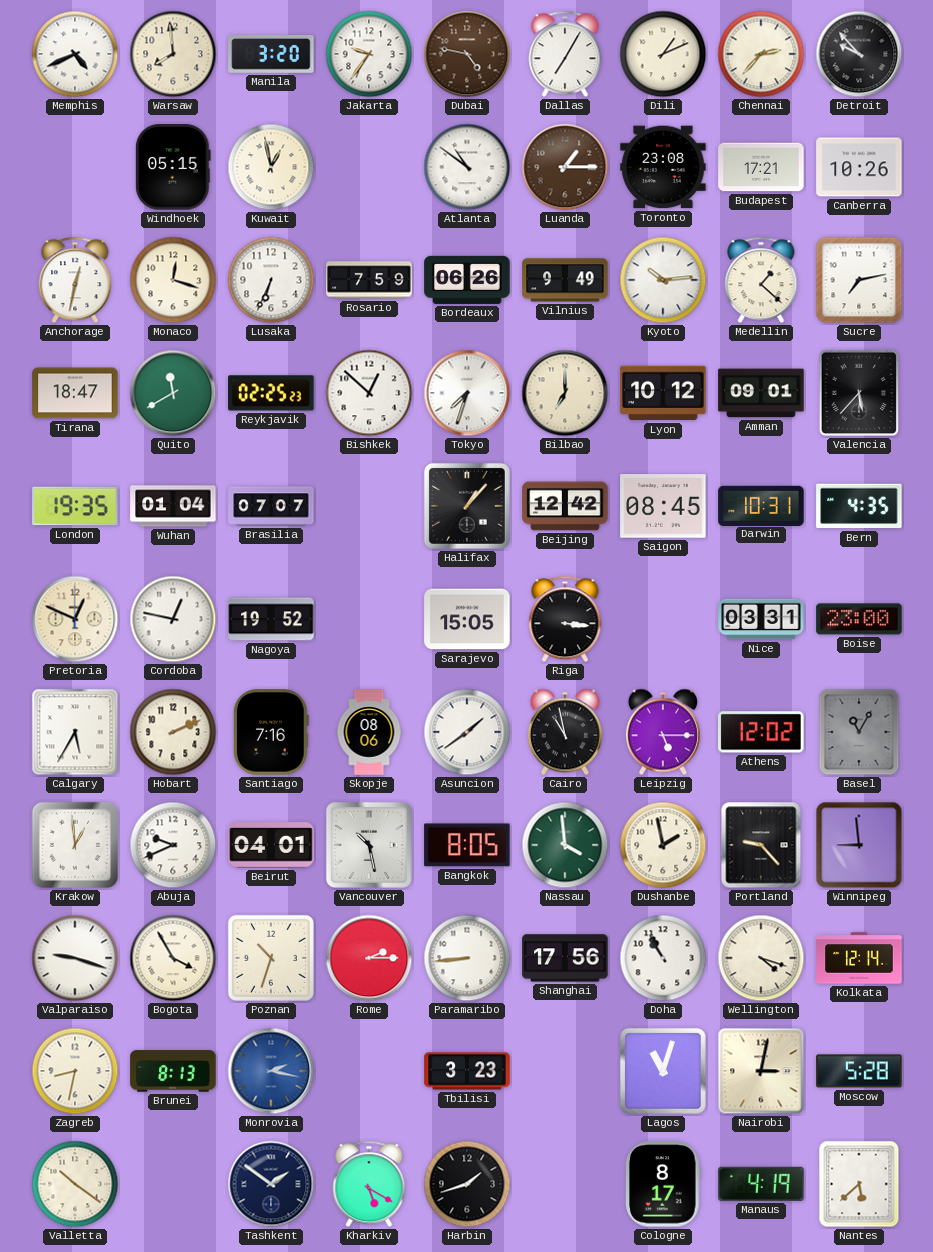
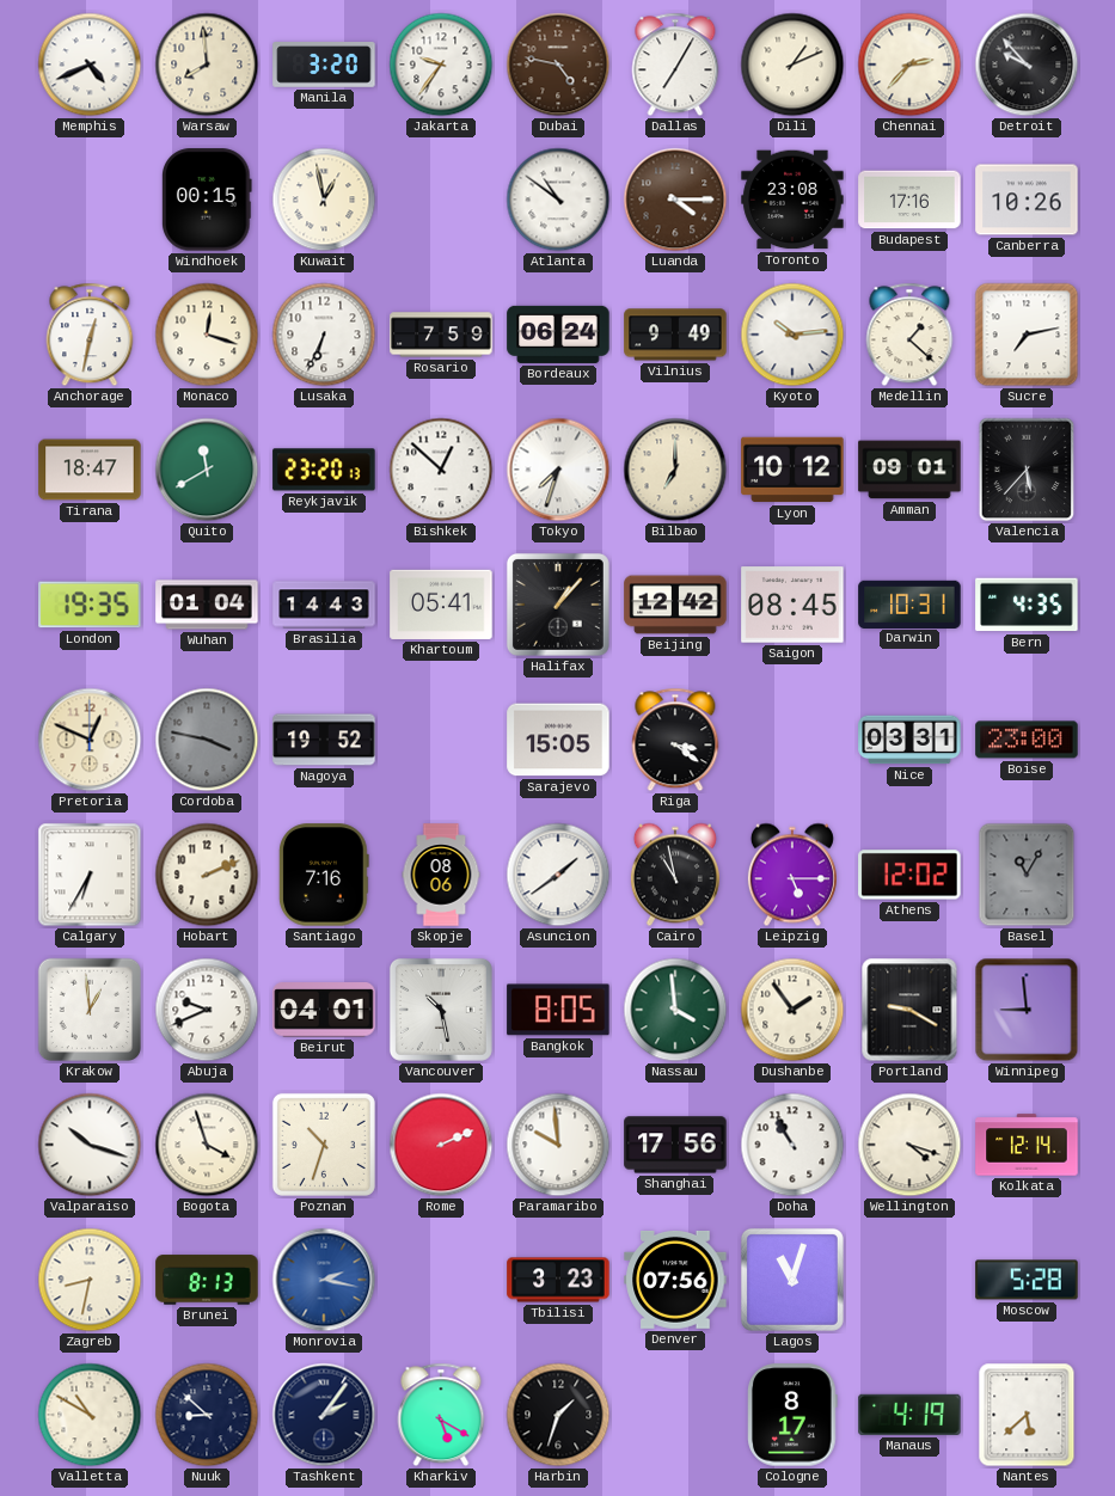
Windhoek: 05:15 -> 00:15 (207, 200)
Luanda: 1:15 -> 4:15 (675, 200)
Budapest: 17:21 -> 17:16 (909, 200)
Bordeaux: 06:26 -> 06:24 (558, 335)
Reykjavik: 02:25 -> 23:20 (324, 470)
Brasilia: 07:07 -> 14:43 (324, 605)
Khartoum: none -> 05:41 (441, 605)
Cordoba: 12:47 -> 3:47 (207, 740)
Cordoba dial: white -> grey (207, 740)
Riga: 3:16 -> 3:21 (675, 740)
Calgary: 5:35 -> 6:35 (90, 875)
Dushanbe: 1:58 -> 1:54 (792, 1010)
Portland: 9:23 -> 9:20 (909, 1010)
Valparaiso: 9:18 -> 10:18 (90, 1145)
Bogota: 3:55 -> 3:57 (207, 1145)
Rome: 2:15 -> 2:11 (441, 1145)
Paramaribo: 8:44 -> 9:59 (558, 1145)
Denver: none -> 07:56 (675, 1280)
Nairobi: 3:02 -> none (761, 1071)
Valletta: 10:21 -> 10:50 (90, 1415)
Nuuk: none -> 8:52 (207, 1415)
Tashkent: 1:51 -> 2:06 (324, 1415)
Harbin: 1:42 -> 1:33 (558, 1415)
